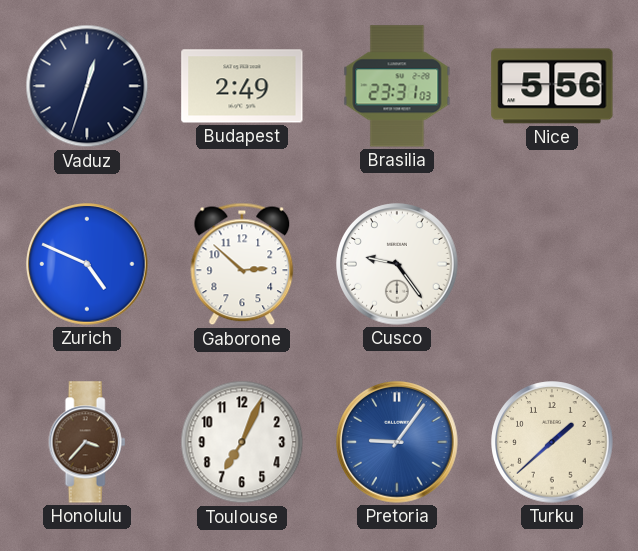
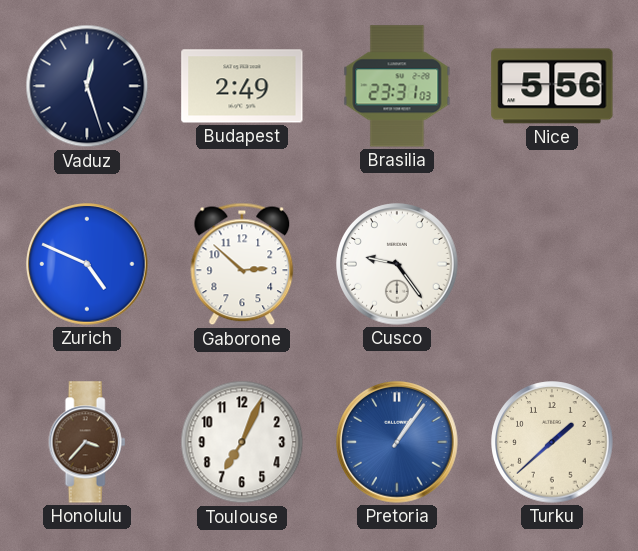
Vaduz: 12:33 -> 12:27 (87, 86)
Pretoria: 9:06 -> 1:06 (397, 442)
